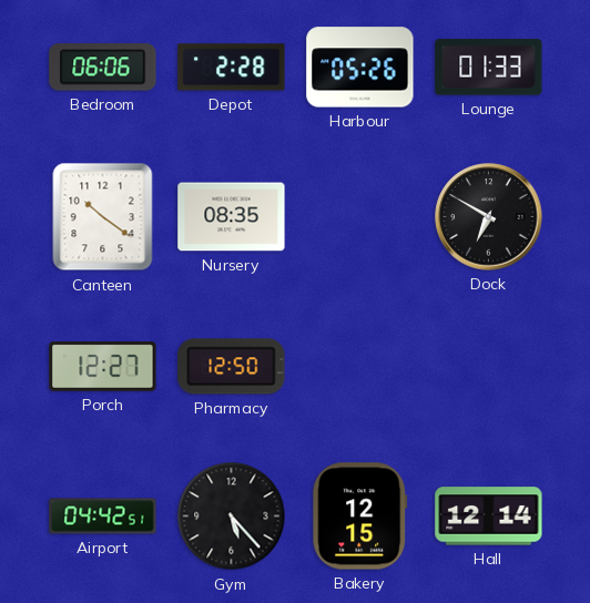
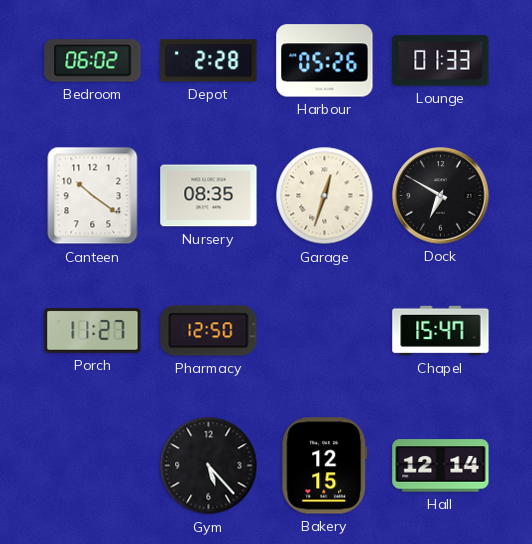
Bedroom: 06:06 -> 06:02 (93, 61)
Garage: none -> 12:33 (325, 196)
Porch: 12:27 -> 11:27 (93, 331)
Chapel: none -> 15:47 (441, 331)
Airport: 04:42 -> none (103, 517)
